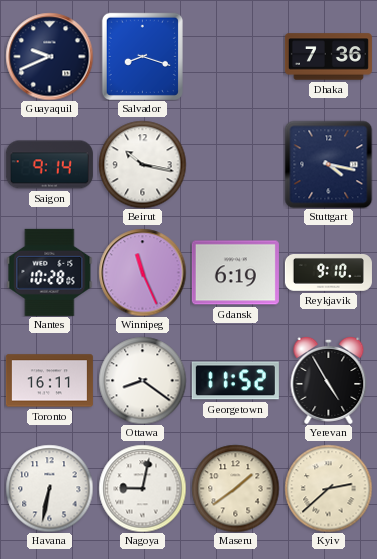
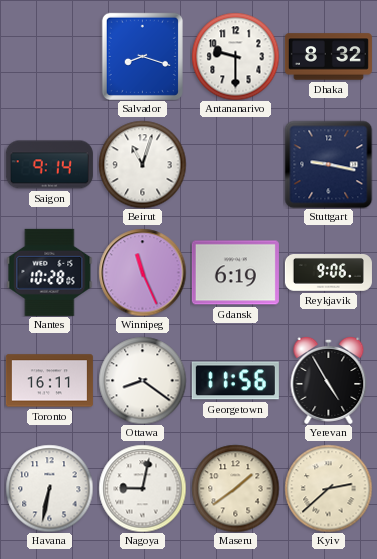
Guayaquil: 9:41 -> none (49, 56)
Antananarivo: none -> 9:30 (235, 56)
Dhaka: 7:36 -> 8:32 (328, 57)
Beirut: 10:17 -> 11:03 (142, 164)
Stuttgart: 4:17 -> 9:17 (328, 164)
Reykjavik: 9:10 -> 9:06 (328, 273)
Georgetown: 11:52 -> 11:56 (235, 381)
